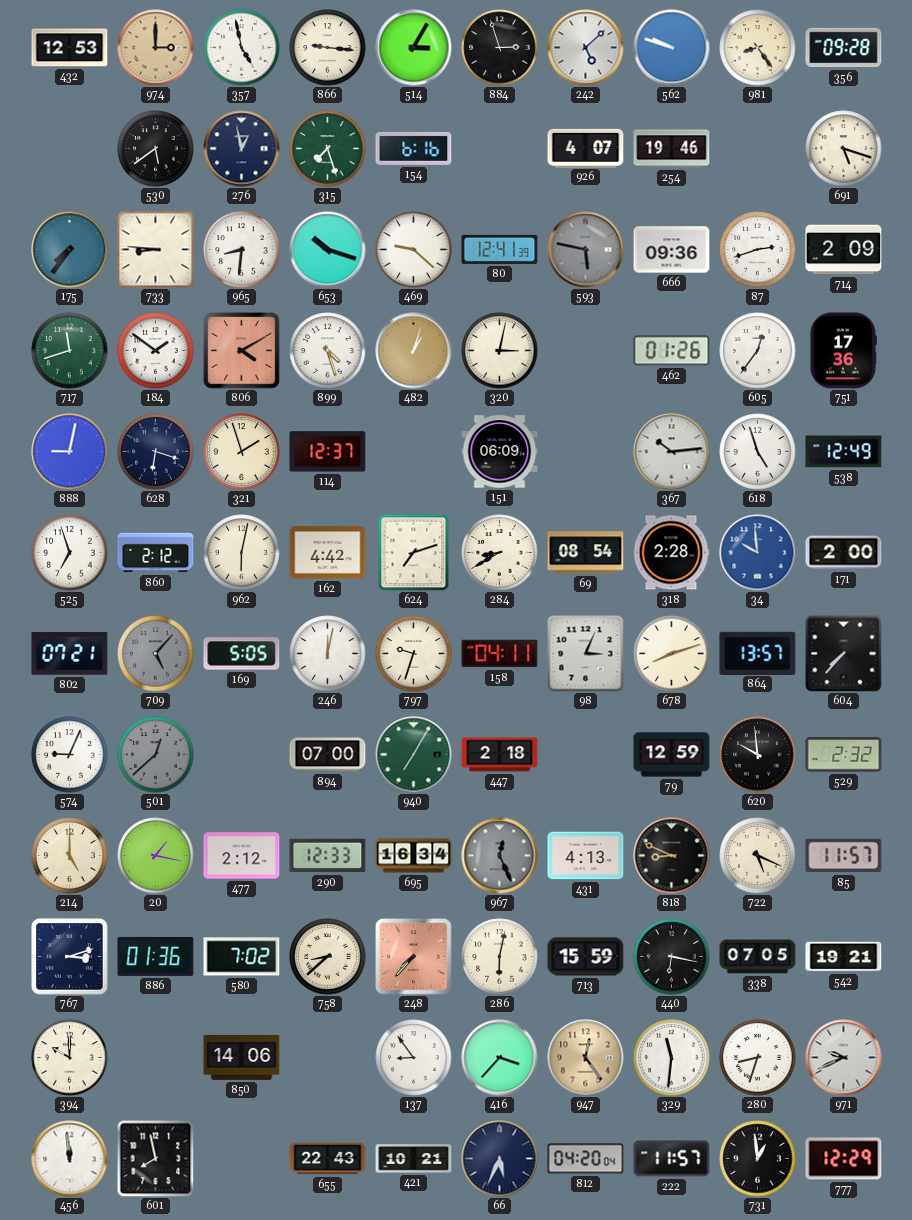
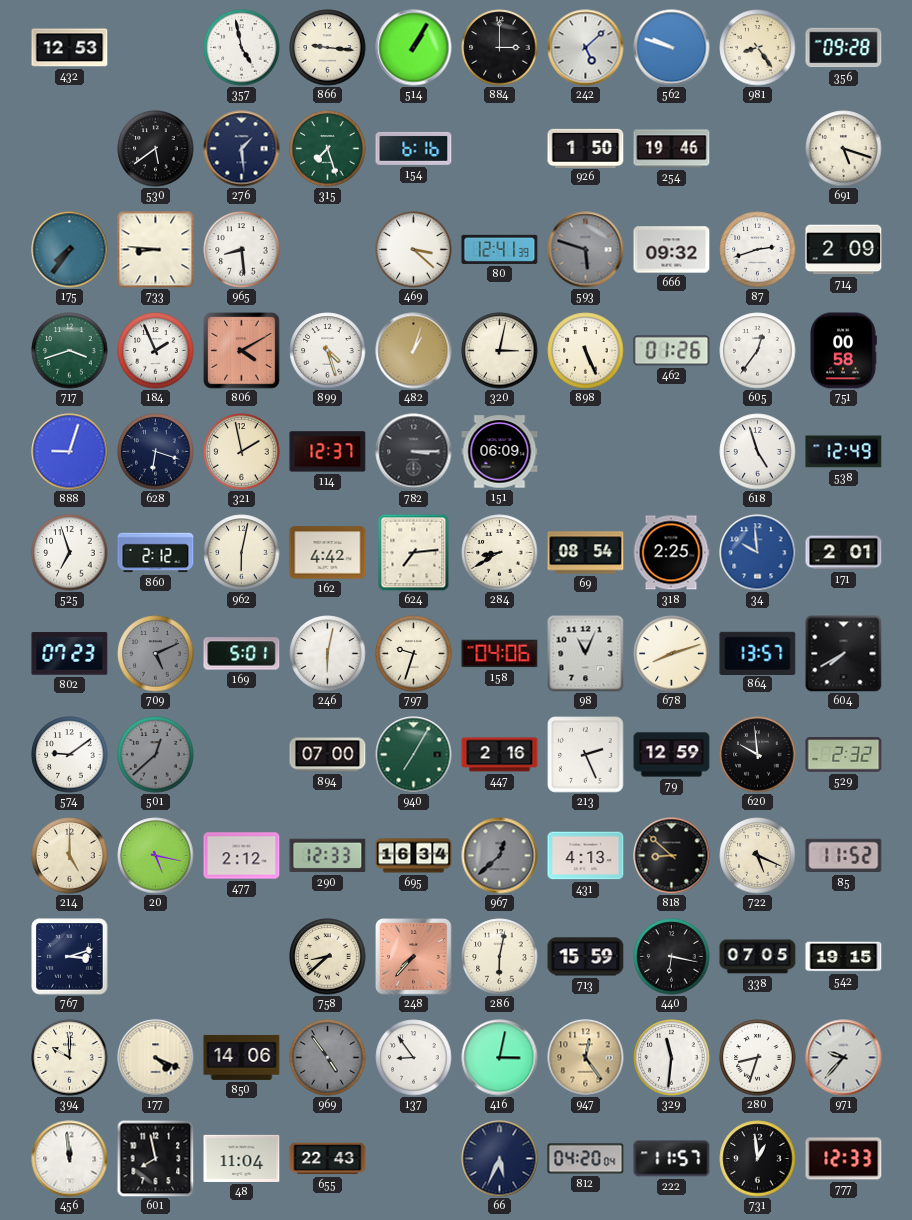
974: 3:00 -> none (156, 48)
514: 3:05 -> 1:05 (414, 48)
884: 2:57 -> 3:00 (500, 48)
276: 12:58 -> 1:29 (242, 149)
926: 4:07 -> 1:50 (586, 148)
965: 8:31 -> 8:29 (242, 250)
653: 10:18 -> none (328, 250)
469: 9:22 -> 3:22 (414, 250)
593: 5:47 -> 5:48 (586, 250)
666: 09:36 -> 09:32 (672, 250)
717: 11:42 -> 3:42 (70, 351)
184: 1:51 -> 1:56 (156, 351)
898: none -> 5:26 (586, 351)
751: 17:36 -> 00:58 (843, 351)
888: 9:02 -> 9:03 (70, 452)
321: 1:57 -> 1:58 (242, 452)
782: none -> 3:15 (414, 452)
367: 10:14 -> none (672, 452)
624: 7:12 -> 7:14 (414, 552)
318: 2:28 -> 2:25 (671, 553)
171: 2:00 -> 2:01 (844, 553)
802: 07:21 -> 07:23 (70, 654)
709: 5:07 -> 5:11 (156, 654)
169: 5:05 -> 5:01 (242, 654)
246: 12:02 -> 6:02 (328, 654)
158: 04:11 -> 04:06 (500, 654)
98: 3:04 -> 11:04 (586, 654)
604: 7:37 -> 7:40 (844, 654)
574: 9:04 -> 9:09 (70, 755)
447: 2:18 -> 2:16 (500, 755)
213: none -> 2:26 (586, 755)
20: 1:17 -> 5:17 (156, 856)
967: 12:26 -> 12:38 (500, 856)
818: 8:49 -> 8:52 (672, 856)
85: 11:57 -> 11:52 (844, 856)
886: 01:36 -> none (156, 956)
580: 7:02 -> none (242, 957)
542: 19:21 -> 19:15 (844, 957)
177: none -> 4:19 (156, 1058)
969: none -> 4:54 (328, 1058)
416: 3:37 -> 3:02 (500, 1058)
971: 9:41 -> 9:37 (844, 1058)
48: none -> 11:04 (242, 1158)
421: 10:21 -> none (414, 1159)
777: 12:29 -> 12:33 (844, 1159)
